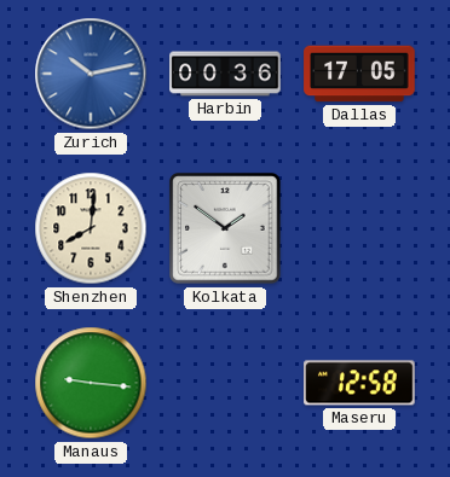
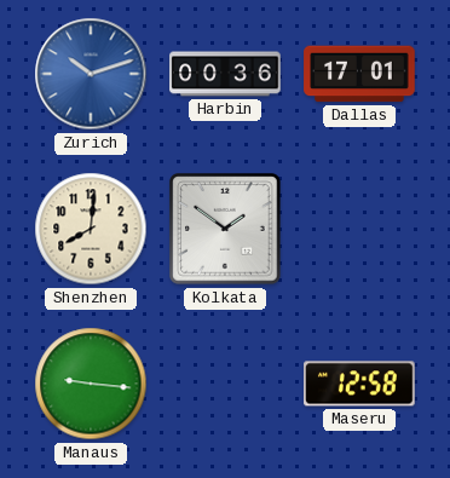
Zurich: 10:13 -> 10:12 (91, 74)
Dallas: 17:05 -> 17:01 (359, 74)
